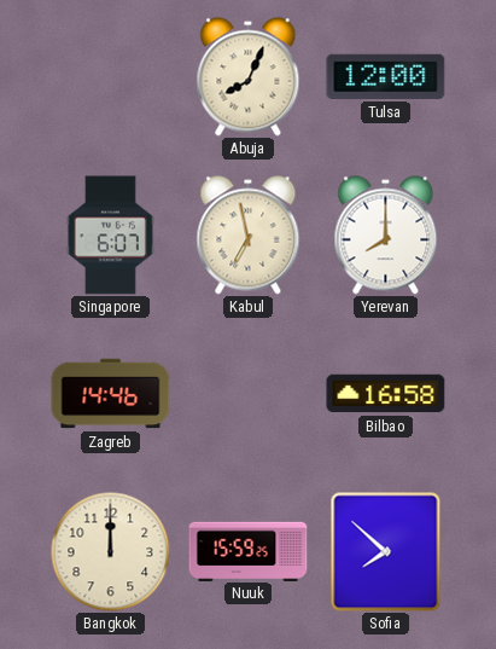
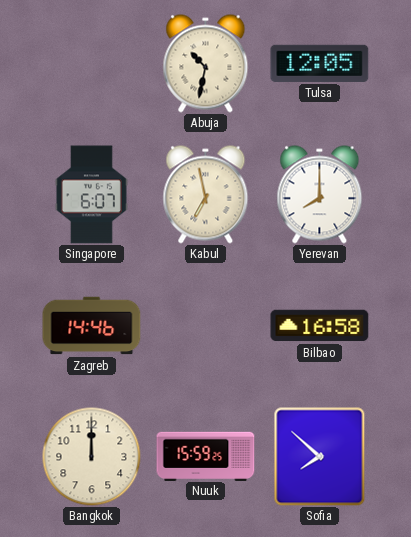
Abuja: 8:04 -> 10:32 (206, 64)
Tulsa: 12:00 -> 12:05 (320, 63)
